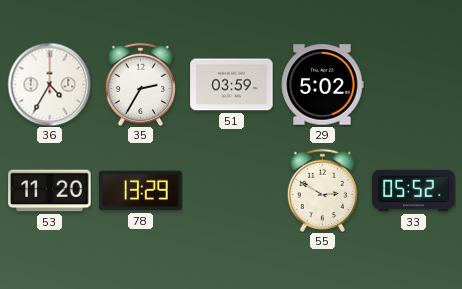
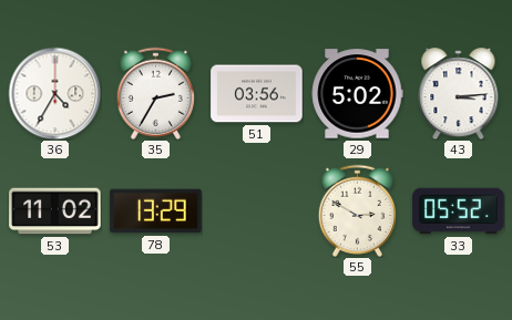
51: 03:59 -> 03:56 (257, 94)
43: none -> 3:14 (459, 94)
53: 11:20 -> 11:02 (55, 211)
